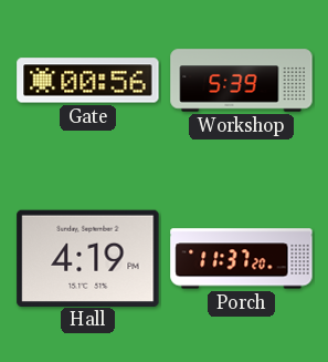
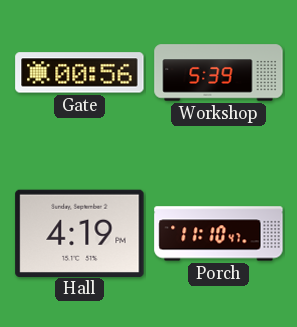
Porch: 11:37 -> 11:10 (219, 234)
